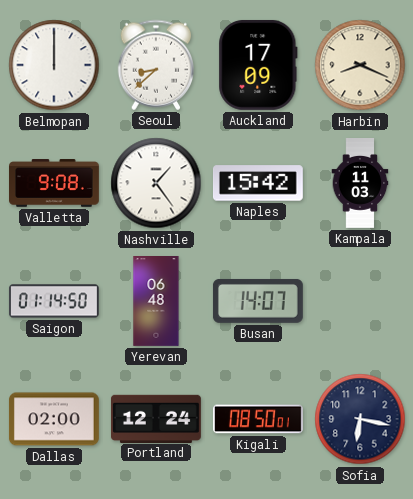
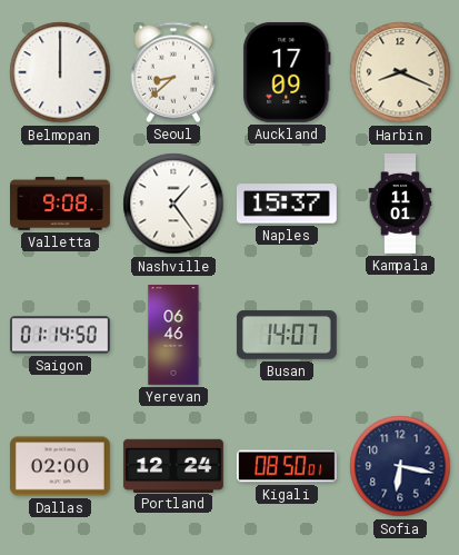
Naples: 15:42 -> 15:37 (287, 204)
Kampala: 11:03 -> 11:01 (400, 205)
Yerevan: 06:48 -> 06:46 (173, 336)
